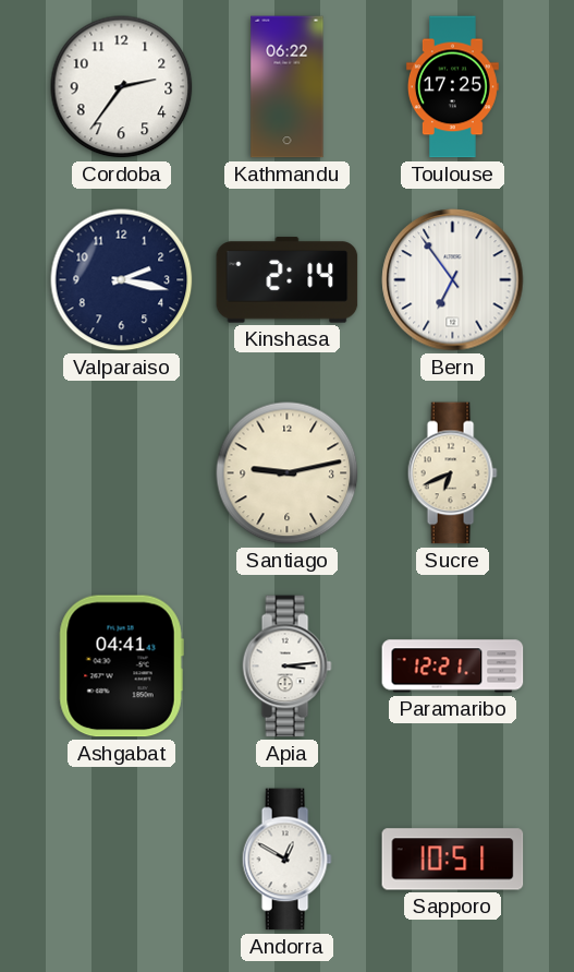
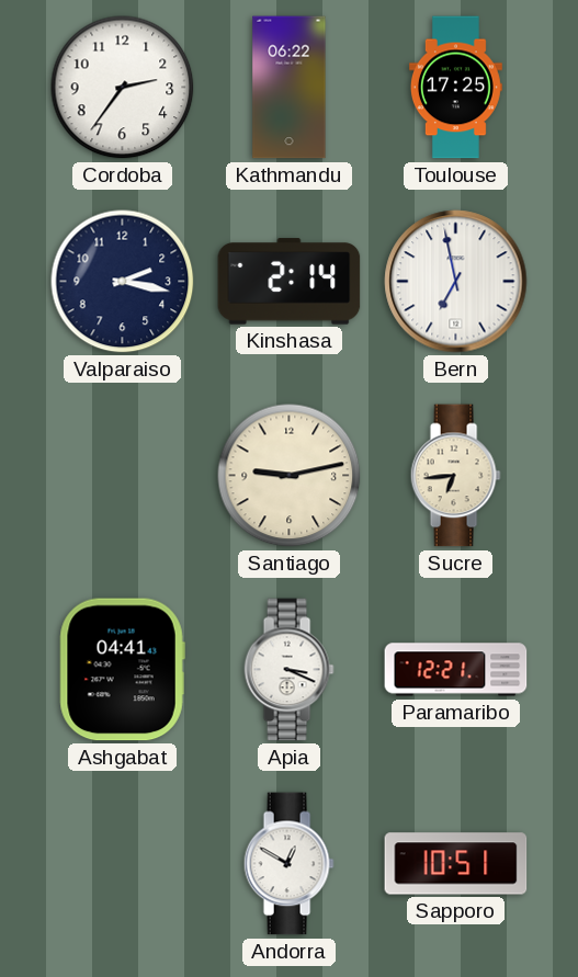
Bern: 6:54 -> 6:58 (456, 282)
Sucre: 6:41 -> 6:44 (455, 476)
Apia: 3:14 -> 3:19 (288, 670)
